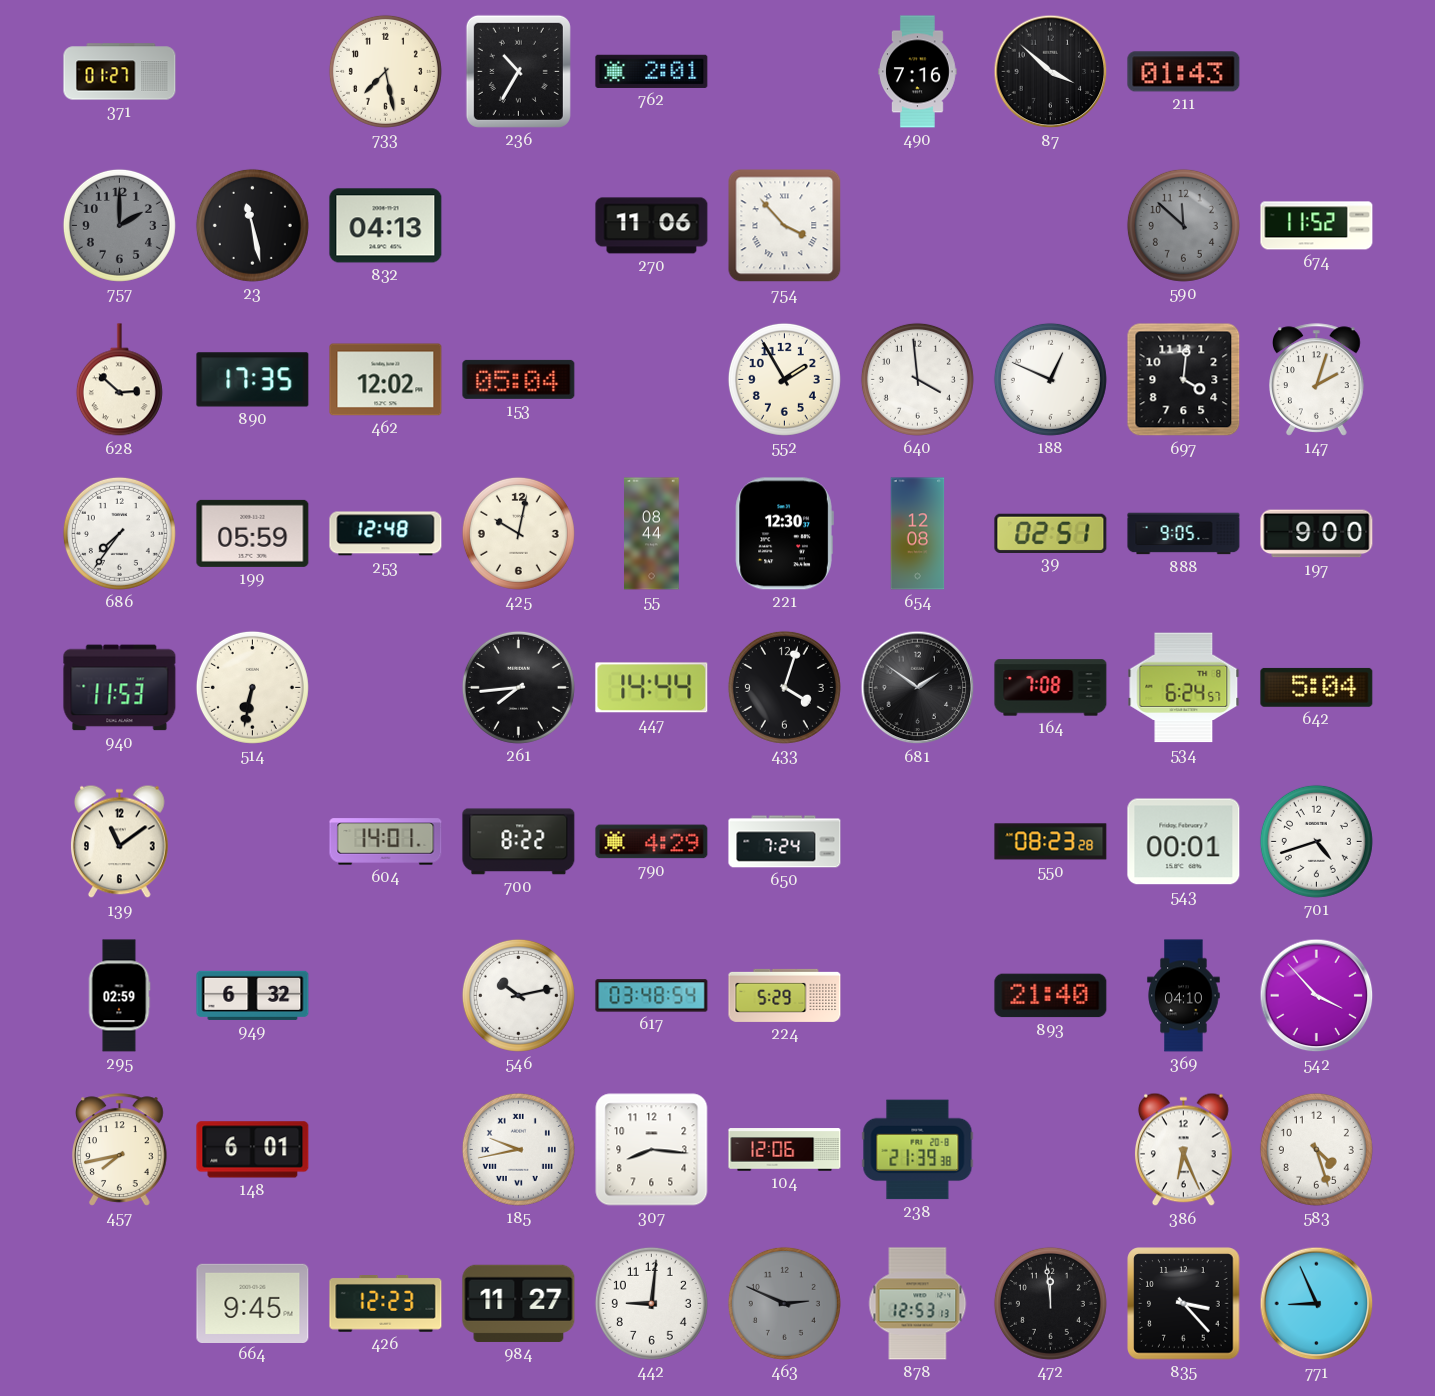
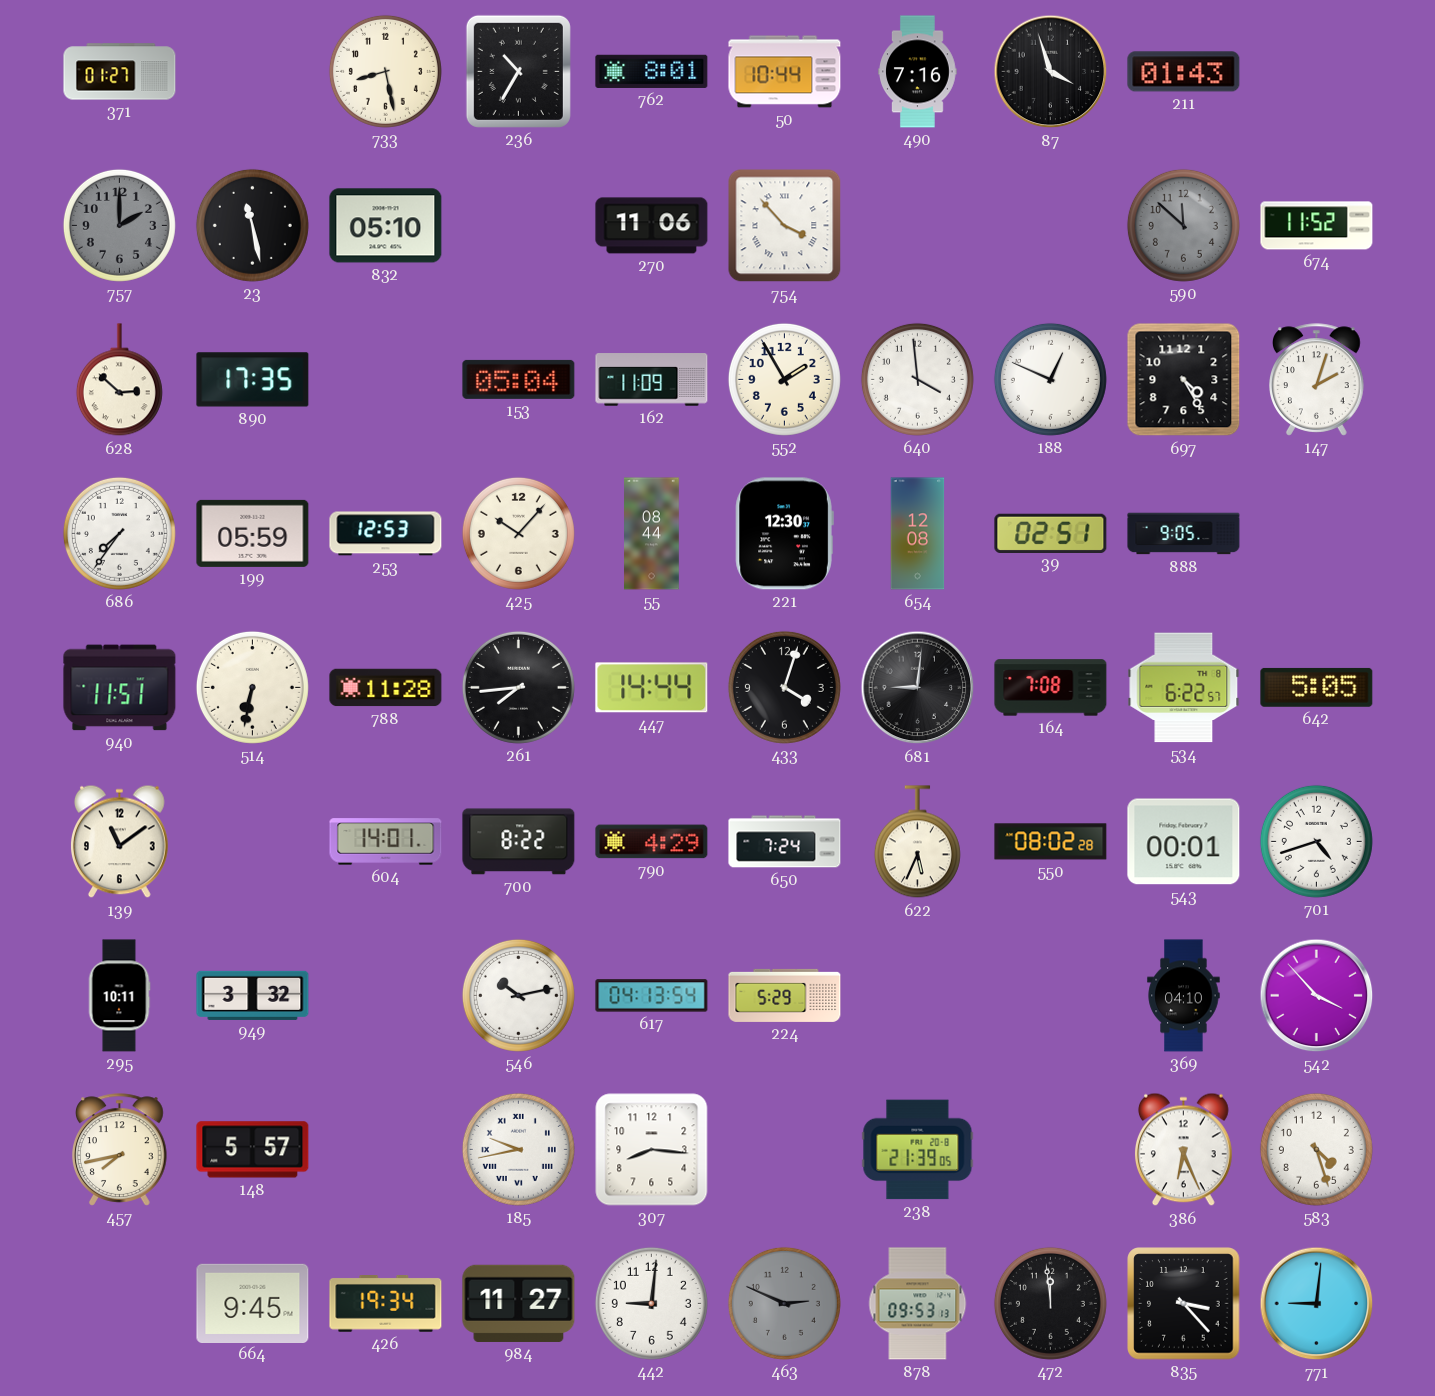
733: 7:28 -> 8:28 (385, 71)
762: 2:01 -> 8:01 (652, 71)
50: none -> 10:44 (785, 72)
87: 3:52 -> 3:57 (1051, 72)
832: 04:13 -> 05:10 (386, 226)
462: 12:02 -> none (386, 380)
162: none -> 11:09 (652, 380)
697: 4:01 -> 4:25 (1184, 380)
253: 12:48 -> 12:53 (386, 534)
425: 10:02 -> 10:07 (518, 533)
197: 9:00 -> none (1317, 534)
940: 11:53 -> 11:51 (120, 688)
788: none -> 11:28 (386, 688)
681: 1:51 -> 9:01 (918, 688)
534: 6:24 -> 6:22 (1184, 688)
642: 5:04 -> 5:05 (1317, 687)
622: none -> 5:34 (917, 842)
550: 08:23 -> 08:02 (1051, 842)
295: 02:59 -> 10:11 (119, 996)
949: 6:32 -> 3:32 (253, 995)
617: 03:48 -> 04:13 (652, 996)
893: 21:40 -> none (1051, 996)
148: 6:01 -> 5:57 (253, 1150)
104: 12:06 -> none (785, 1150)
238: 21:39:38 -> 21:39:05 (918, 1150)
426: 12:23 -> 19:34 (386, 1304)
878: 12:53 -> 09:53 (918, 1304)
771: 8:56 -> 9:01 (1317, 1304)
